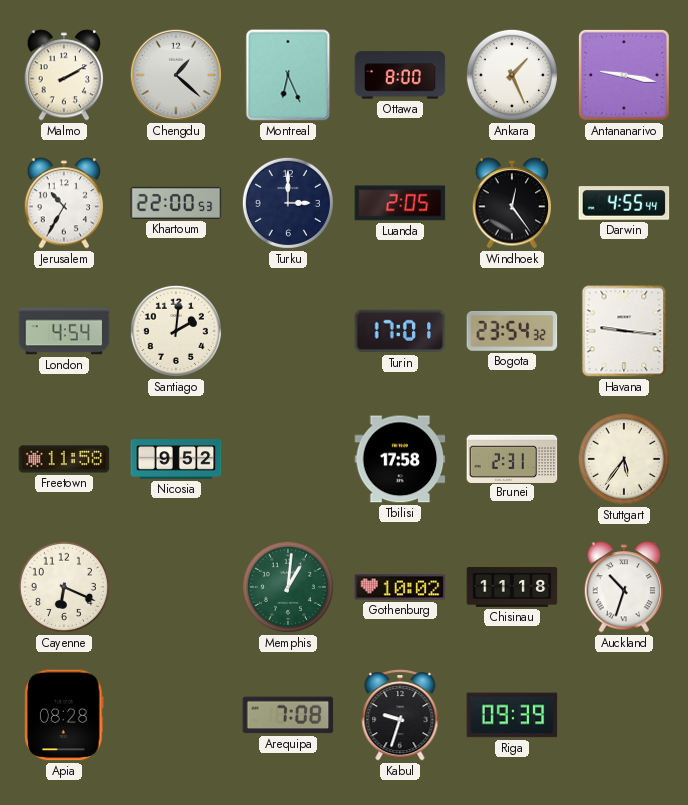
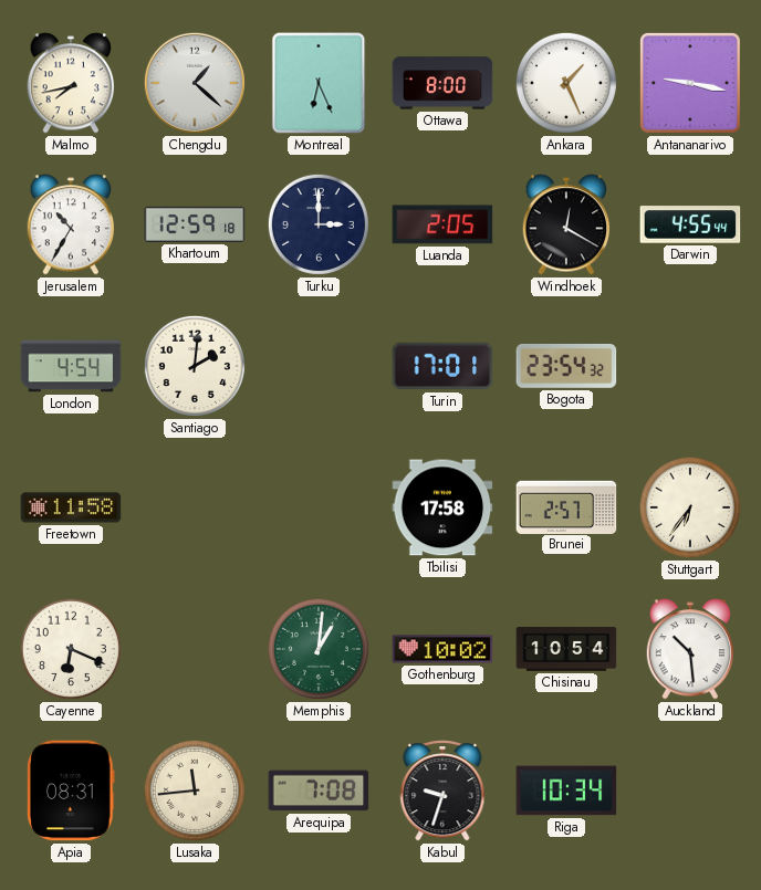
Malmo: 2:10 -> 7:43 (71, 83)
Khartoum: 22:00 -> 12:59 (195, 224)
Windhoek: 12:24 -> 12:20 (566, 224)
Havana: 9:16 -> none (624, 331)
Nicosia: 9:52 -> none (176, 459)
Brunei: 2:31 -> 2:57 (566, 506)
Stuttgart: 5:36 -> 6:36 (690, 507)
Chisinau: 11:18 -> 10:54 (566, 649)
Auckland: 10:33 -> 10:29 (690, 649)
Apia: 08:28 -> 08:31 (71, 790)
Lusaka: none -> 11:44 (195, 790)
Riga: 09:39 -> 10:34 (566, 790)
